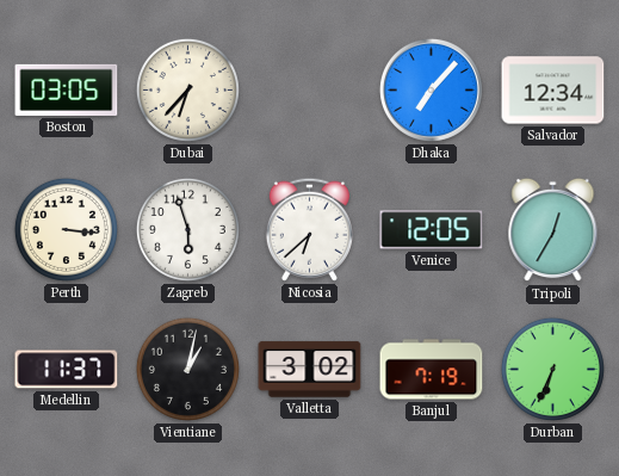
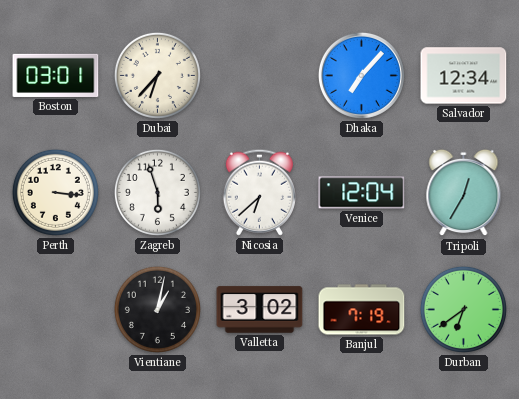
Boston: 03:05 -> 03:01 (56, 75)
Venice: 12:05 -> 12:04 (362, 193)
Medellin: 11:37 -> none (67, 370)
Durban: 6:34 -> 6:39 (463, 309)
